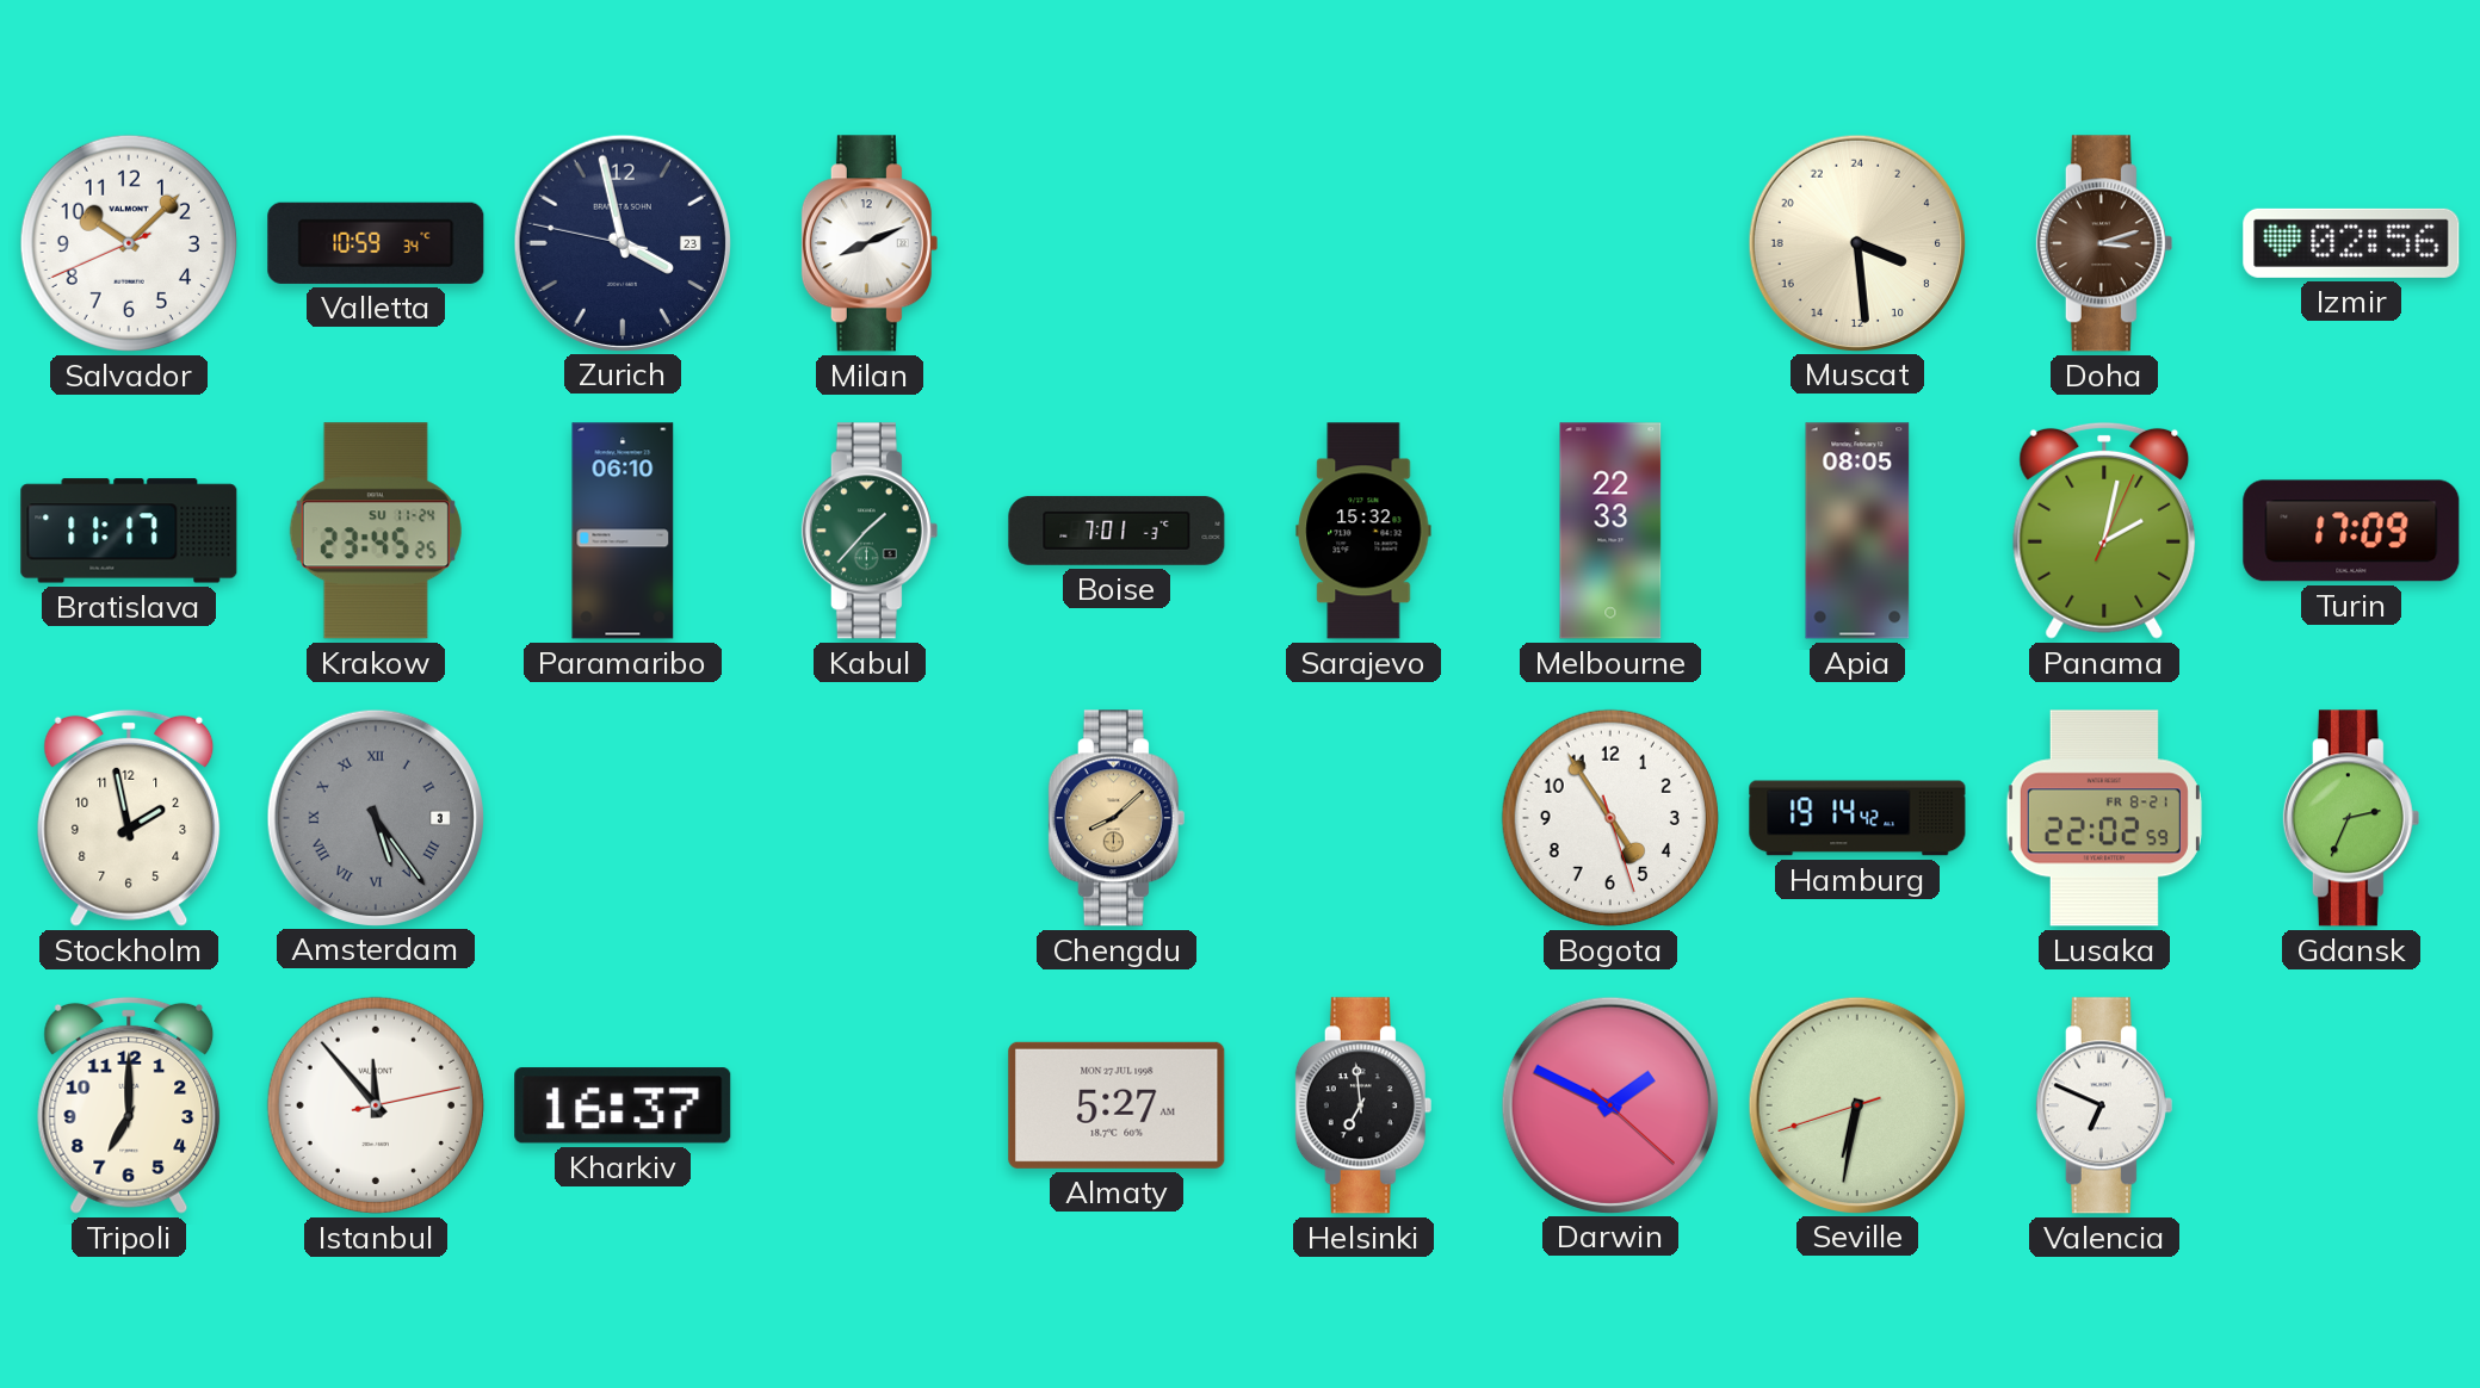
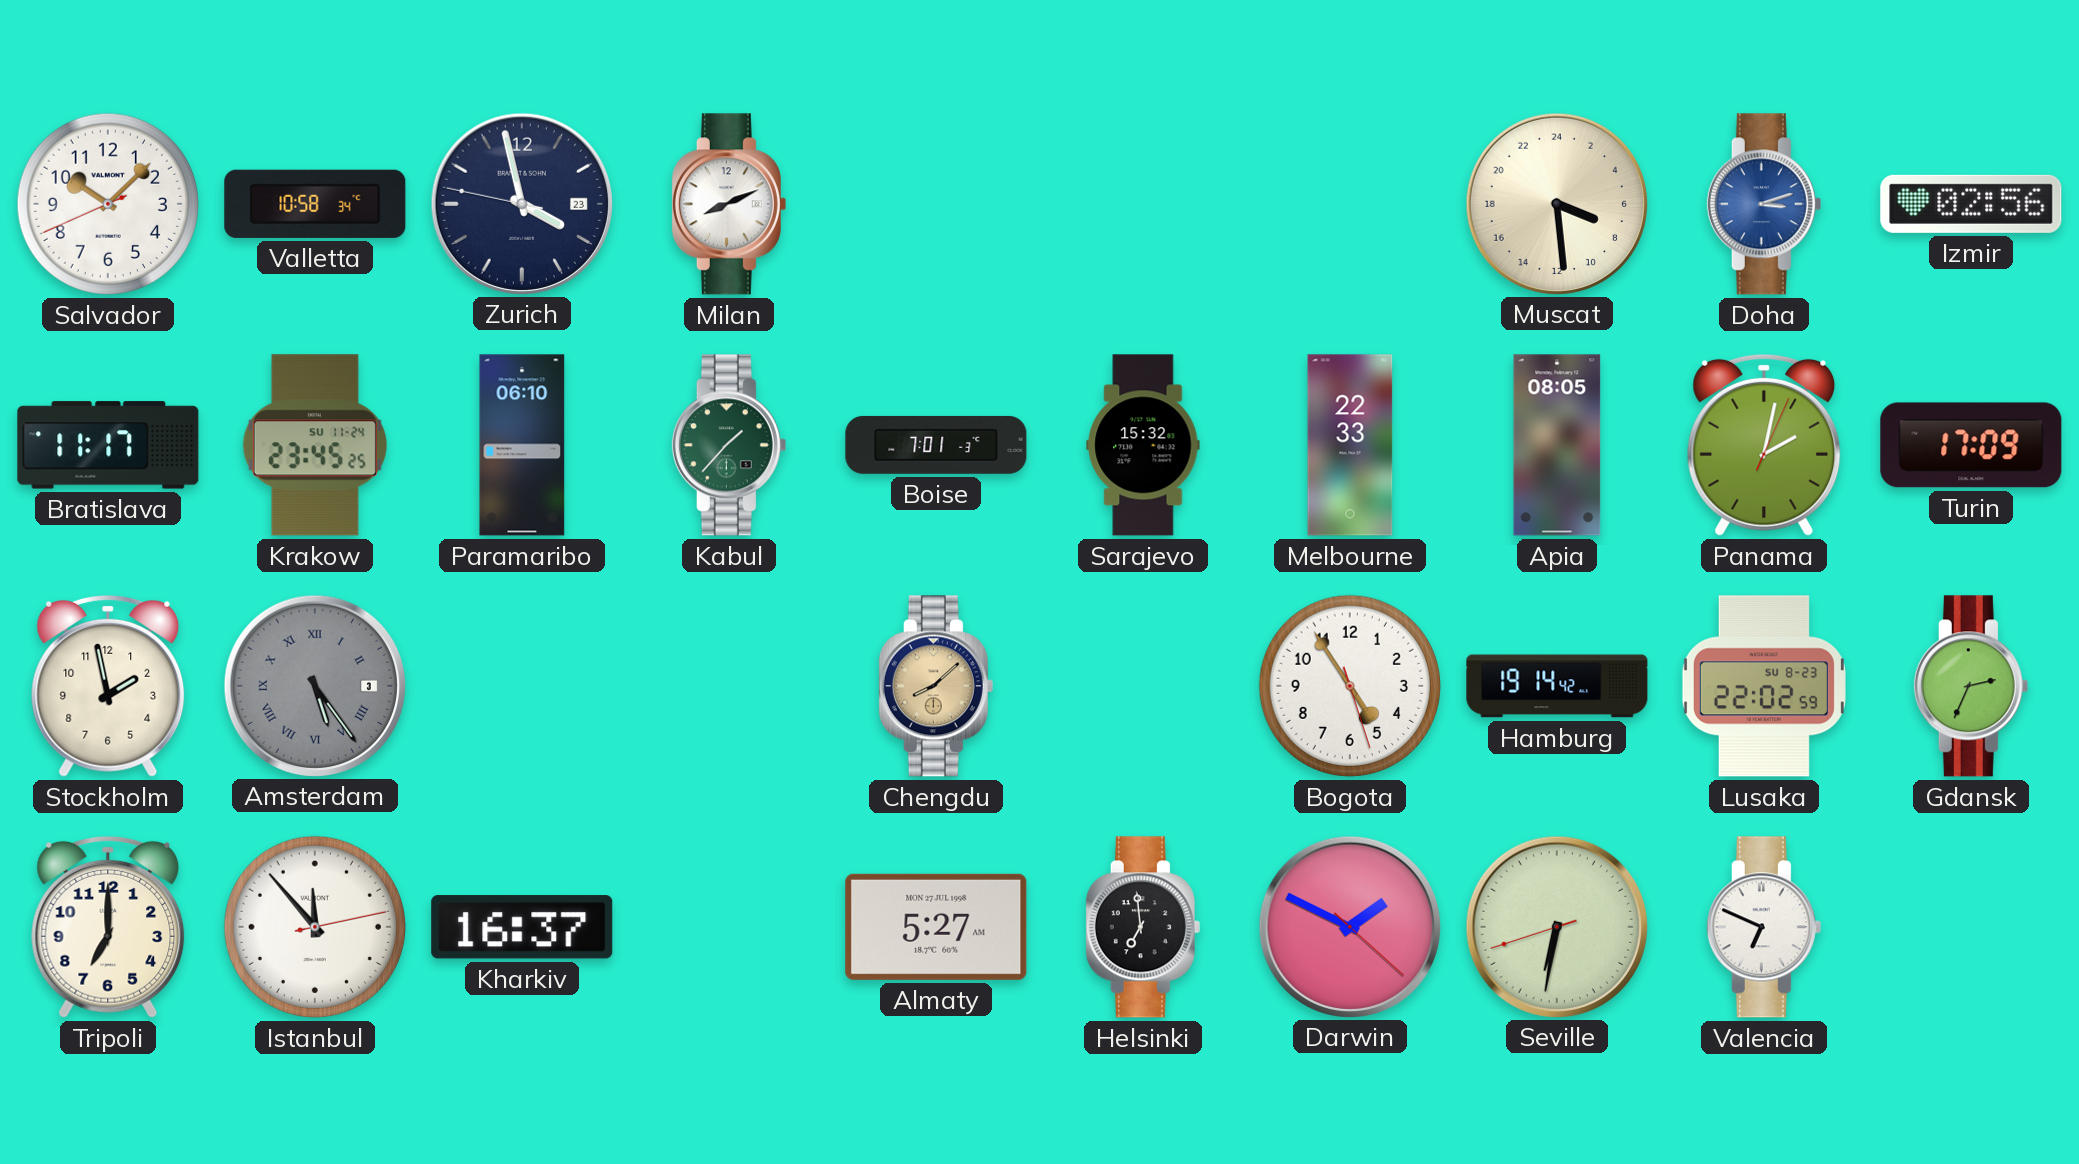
Valletta: 10:59 -> 10:58 (315, 204)
Doha dial: brown -> blue (1764, 204)
Lusaka date: FR 8-21 -> SU 8-23 (1764, 686)
